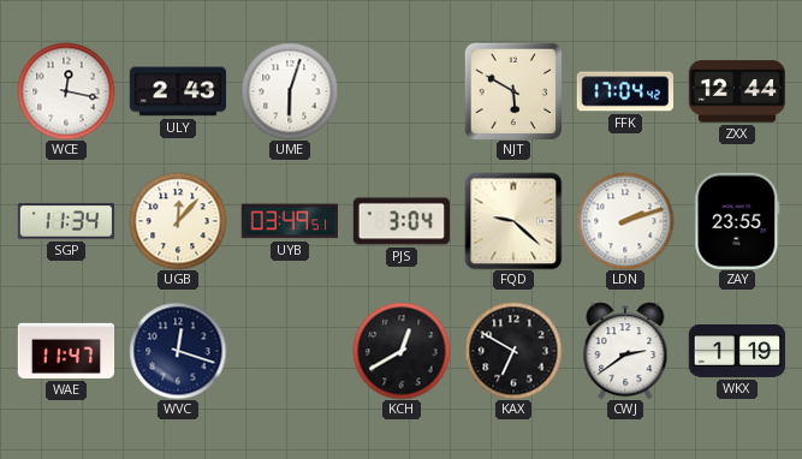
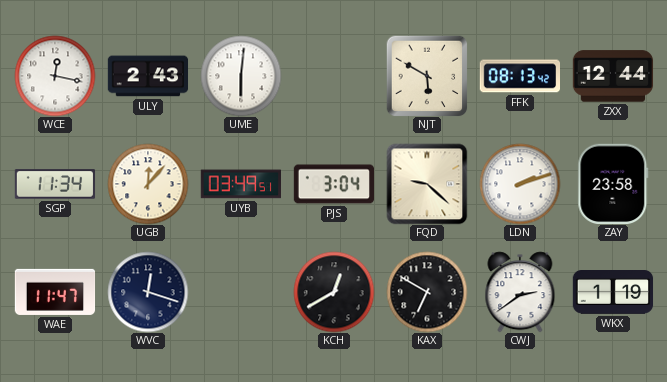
UME: 6:03 -> 6:01 (241, 76)
FFK: 17:04 -> 08:13 (519, 76)
ZAY: 23:55 -> 23:58 (613, 183)
